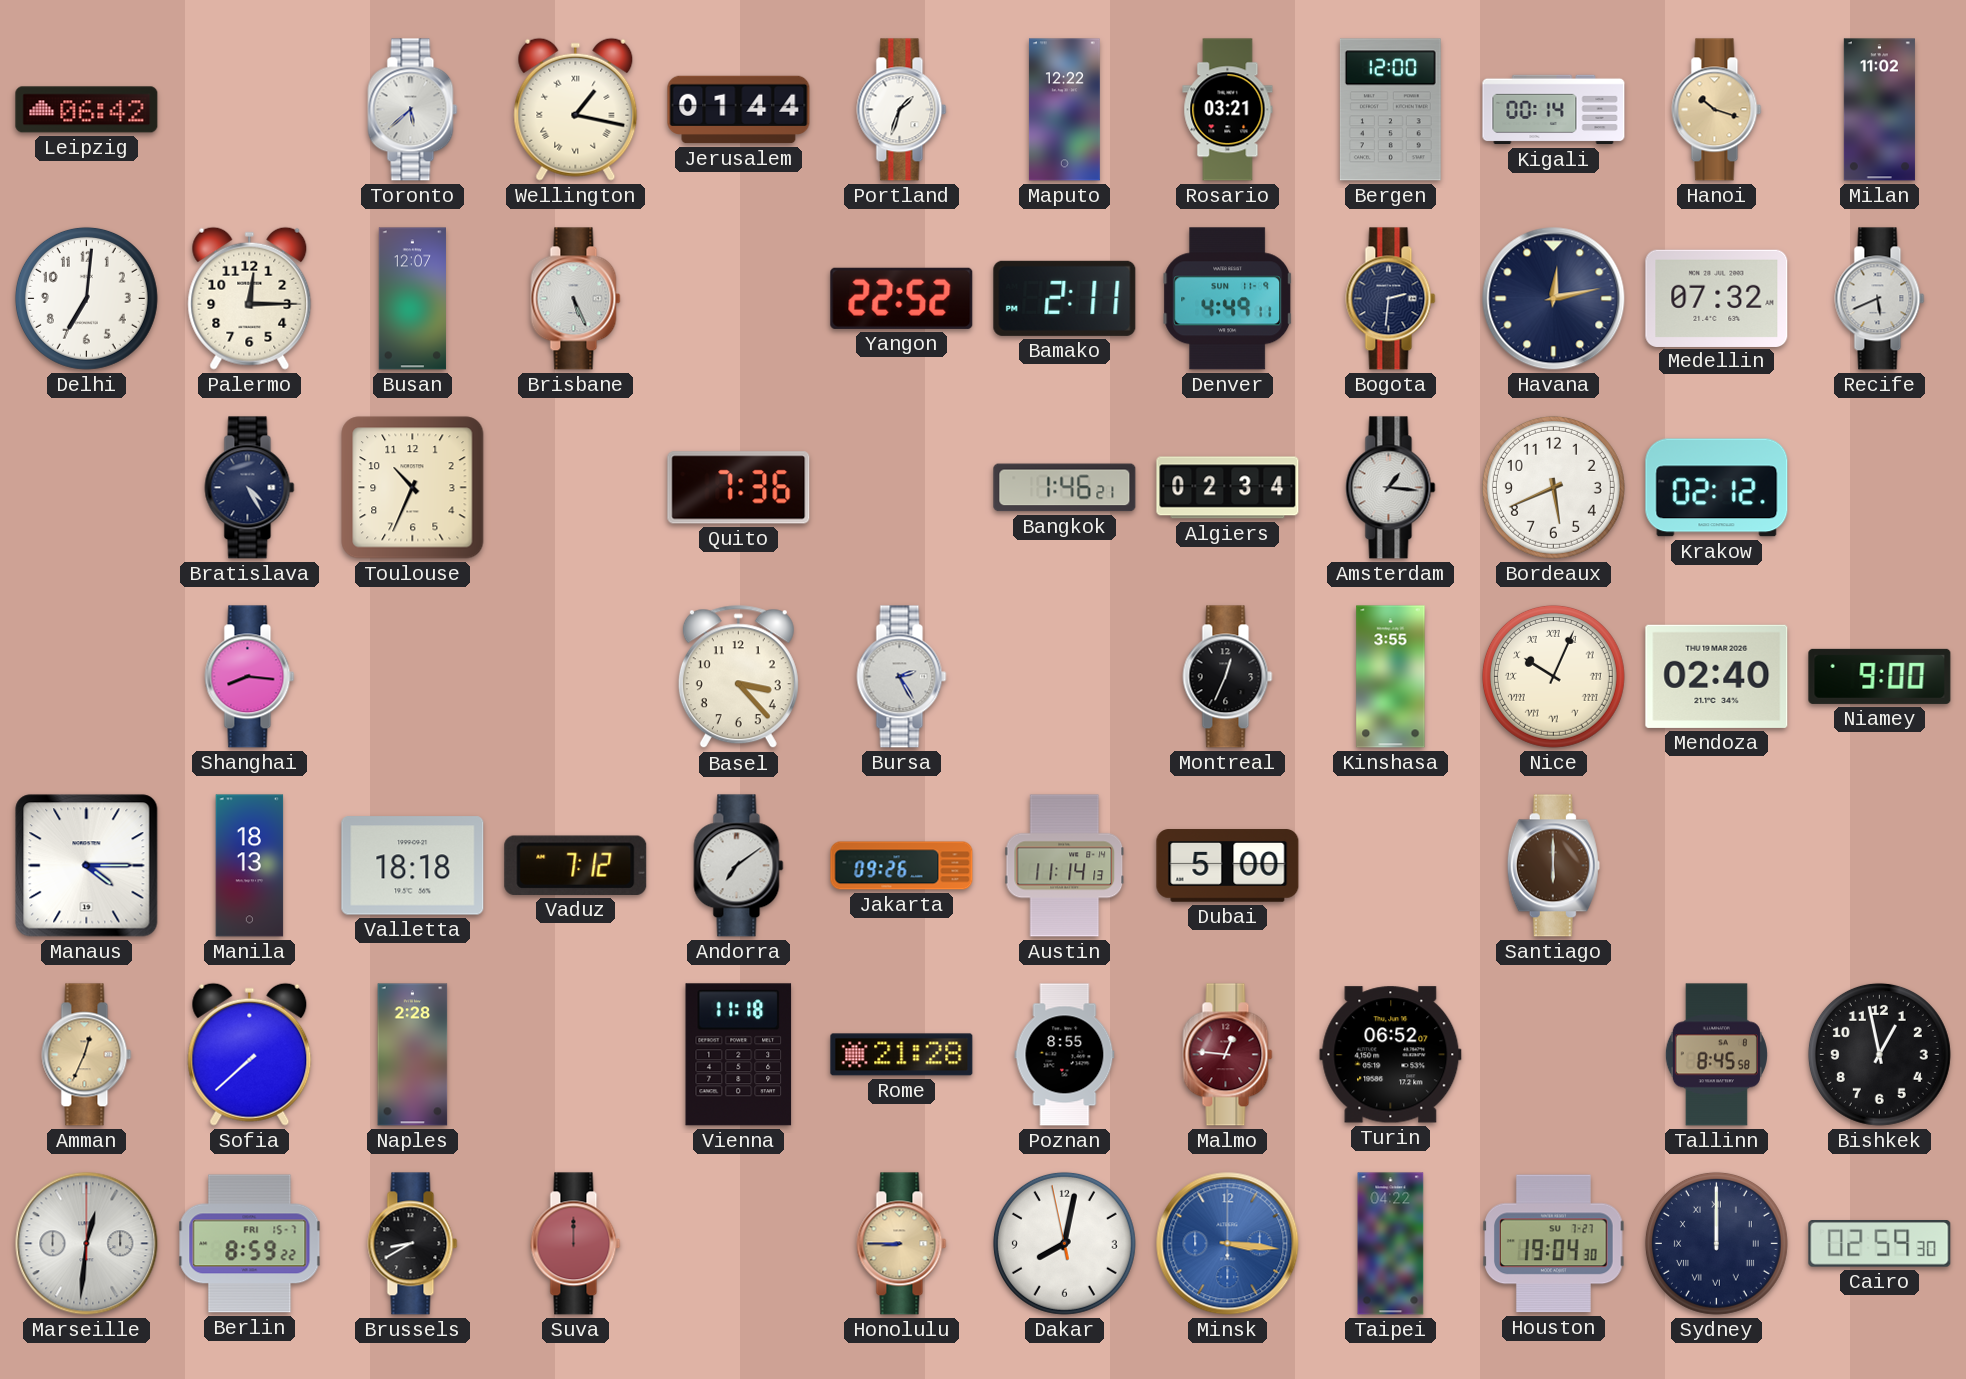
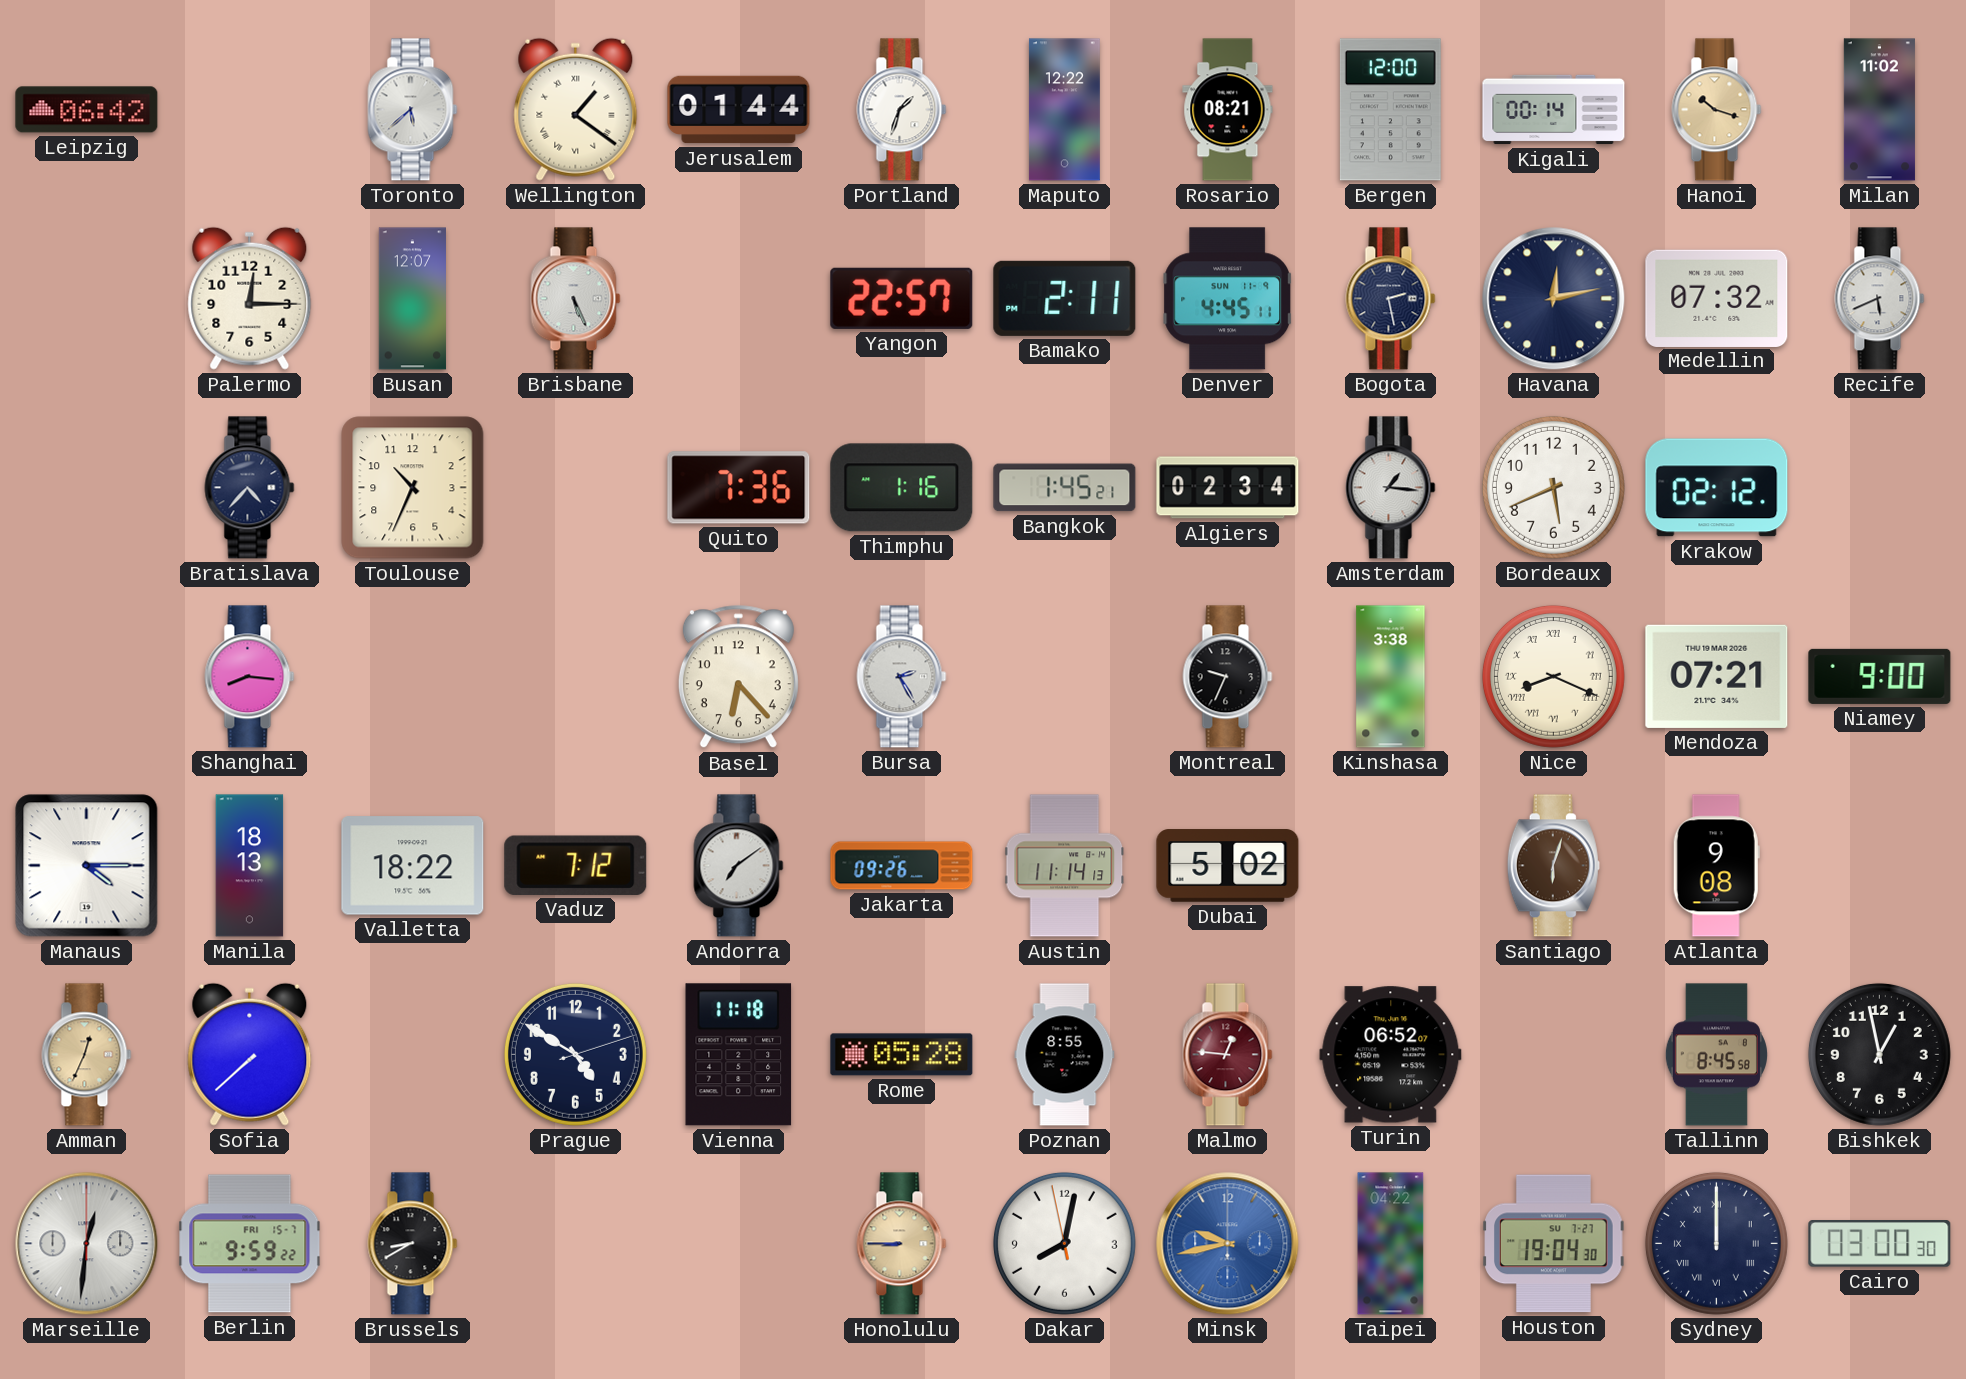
Wellington: 1:17 -> 1:21 (576, 109)
Rosario: 03:21 -> 08:21 (1228, 110)
Delhi: 7:01 -> none (86, 298)
Yangon: 22:52 -> 22:57 (902, 298)
Denver: 4:49 -> 4:45 (1228, 299)
Bogota: 2:31 -> 2:28 (1391, 299)
Bratislava: 4:25 -> 4:37 (250, 488)
Thimphu: none -> 1:16 (902, 488)
Bangkok: 1:46 -> 1:45 (1065, 488)
Basel: 3:23 -> 6:23 (738, 677)
Montreal: 12:34 -> 9:34 (1228, 677)
Kinshasa: 3:55 -> 3:38 (1391, 677)
Nice: 10:04 -> 8:19 (1553, 676)
Mendoza: 02:40 -> 07:21 (1717, 676)
Valletta: 18:18 -> 18:22 (413, 866)
Dubai: 5:00 -> 5:02 (1228, 866)
Santiago: 6:00 -> 6:03 (1553, 866)
Atlanta: none -> 9:08 (1716, 866)
Naples: 2:28 -> none (413, 1055)
Prague: none -> 4:50 (575, 1054)
Rome: 21:28 -> 05:28 (902, 1055)
Berlin: 8:59 -> 9:59 (250, 1244)
Suva: 12:00 -> none (576, 1244)
Minsk: 3:16 -> 9:43 (1228, 1244)
Cairo: 02:59 -> 03:00 (1880, 1244)
